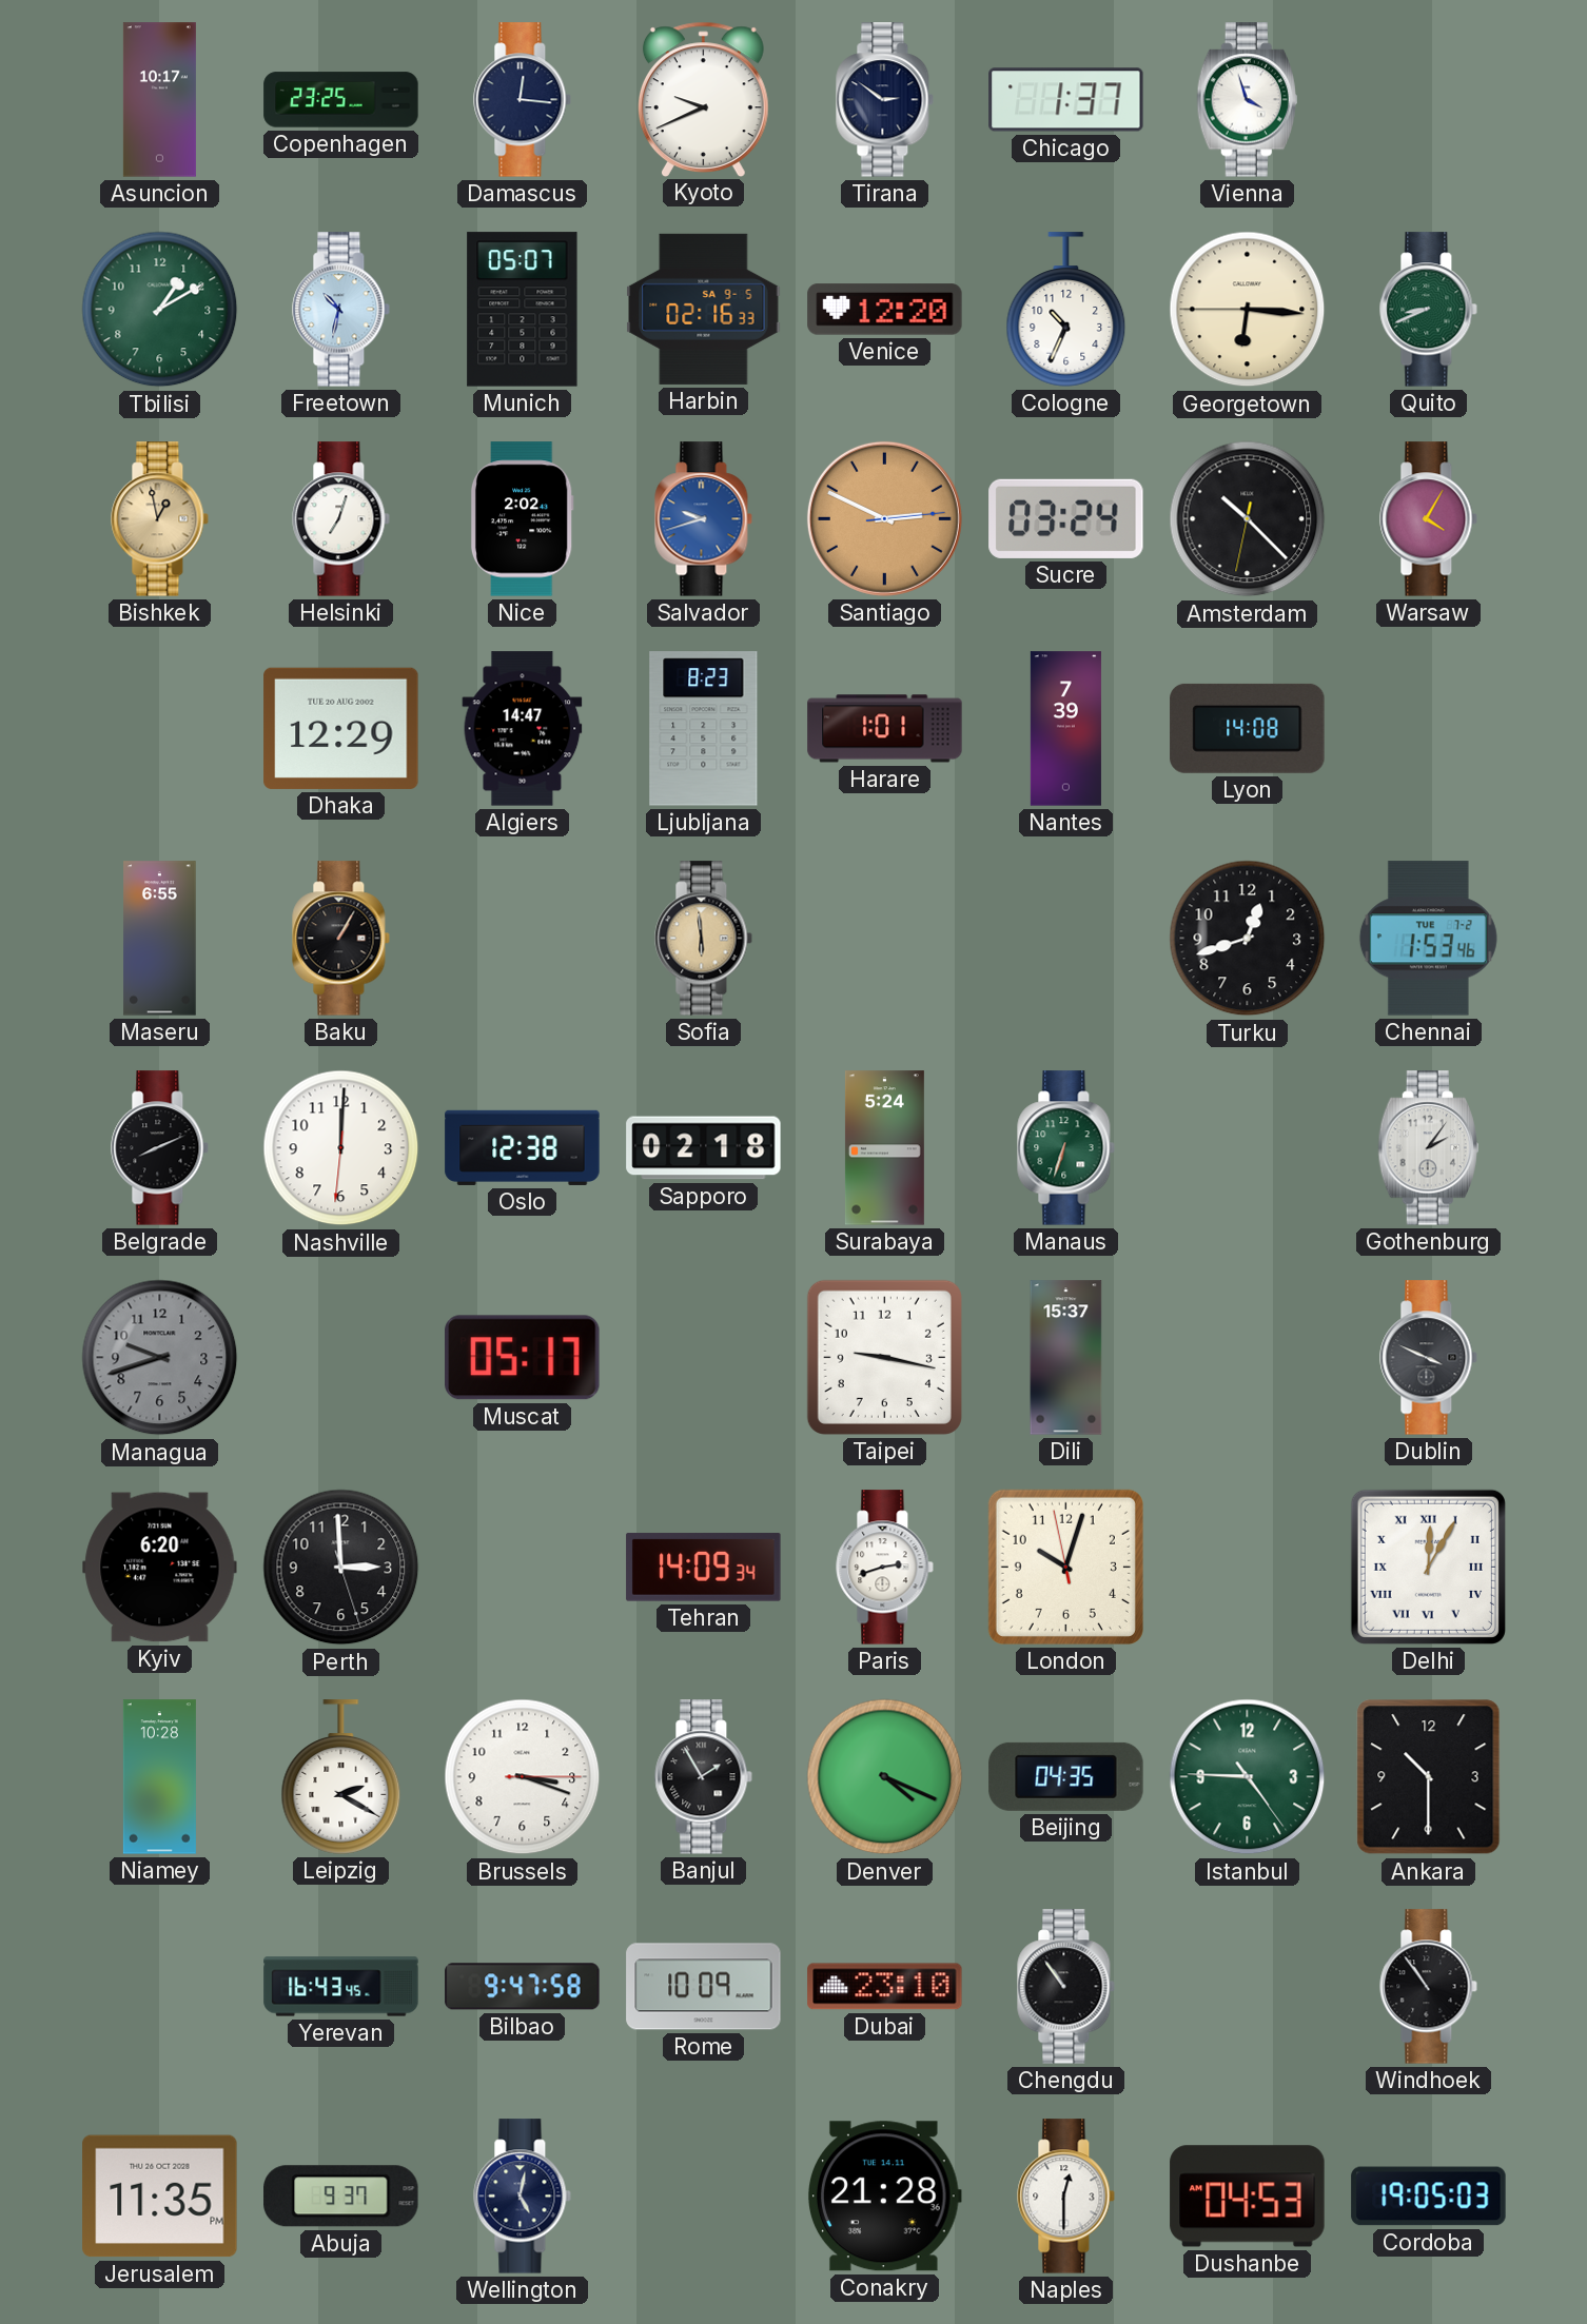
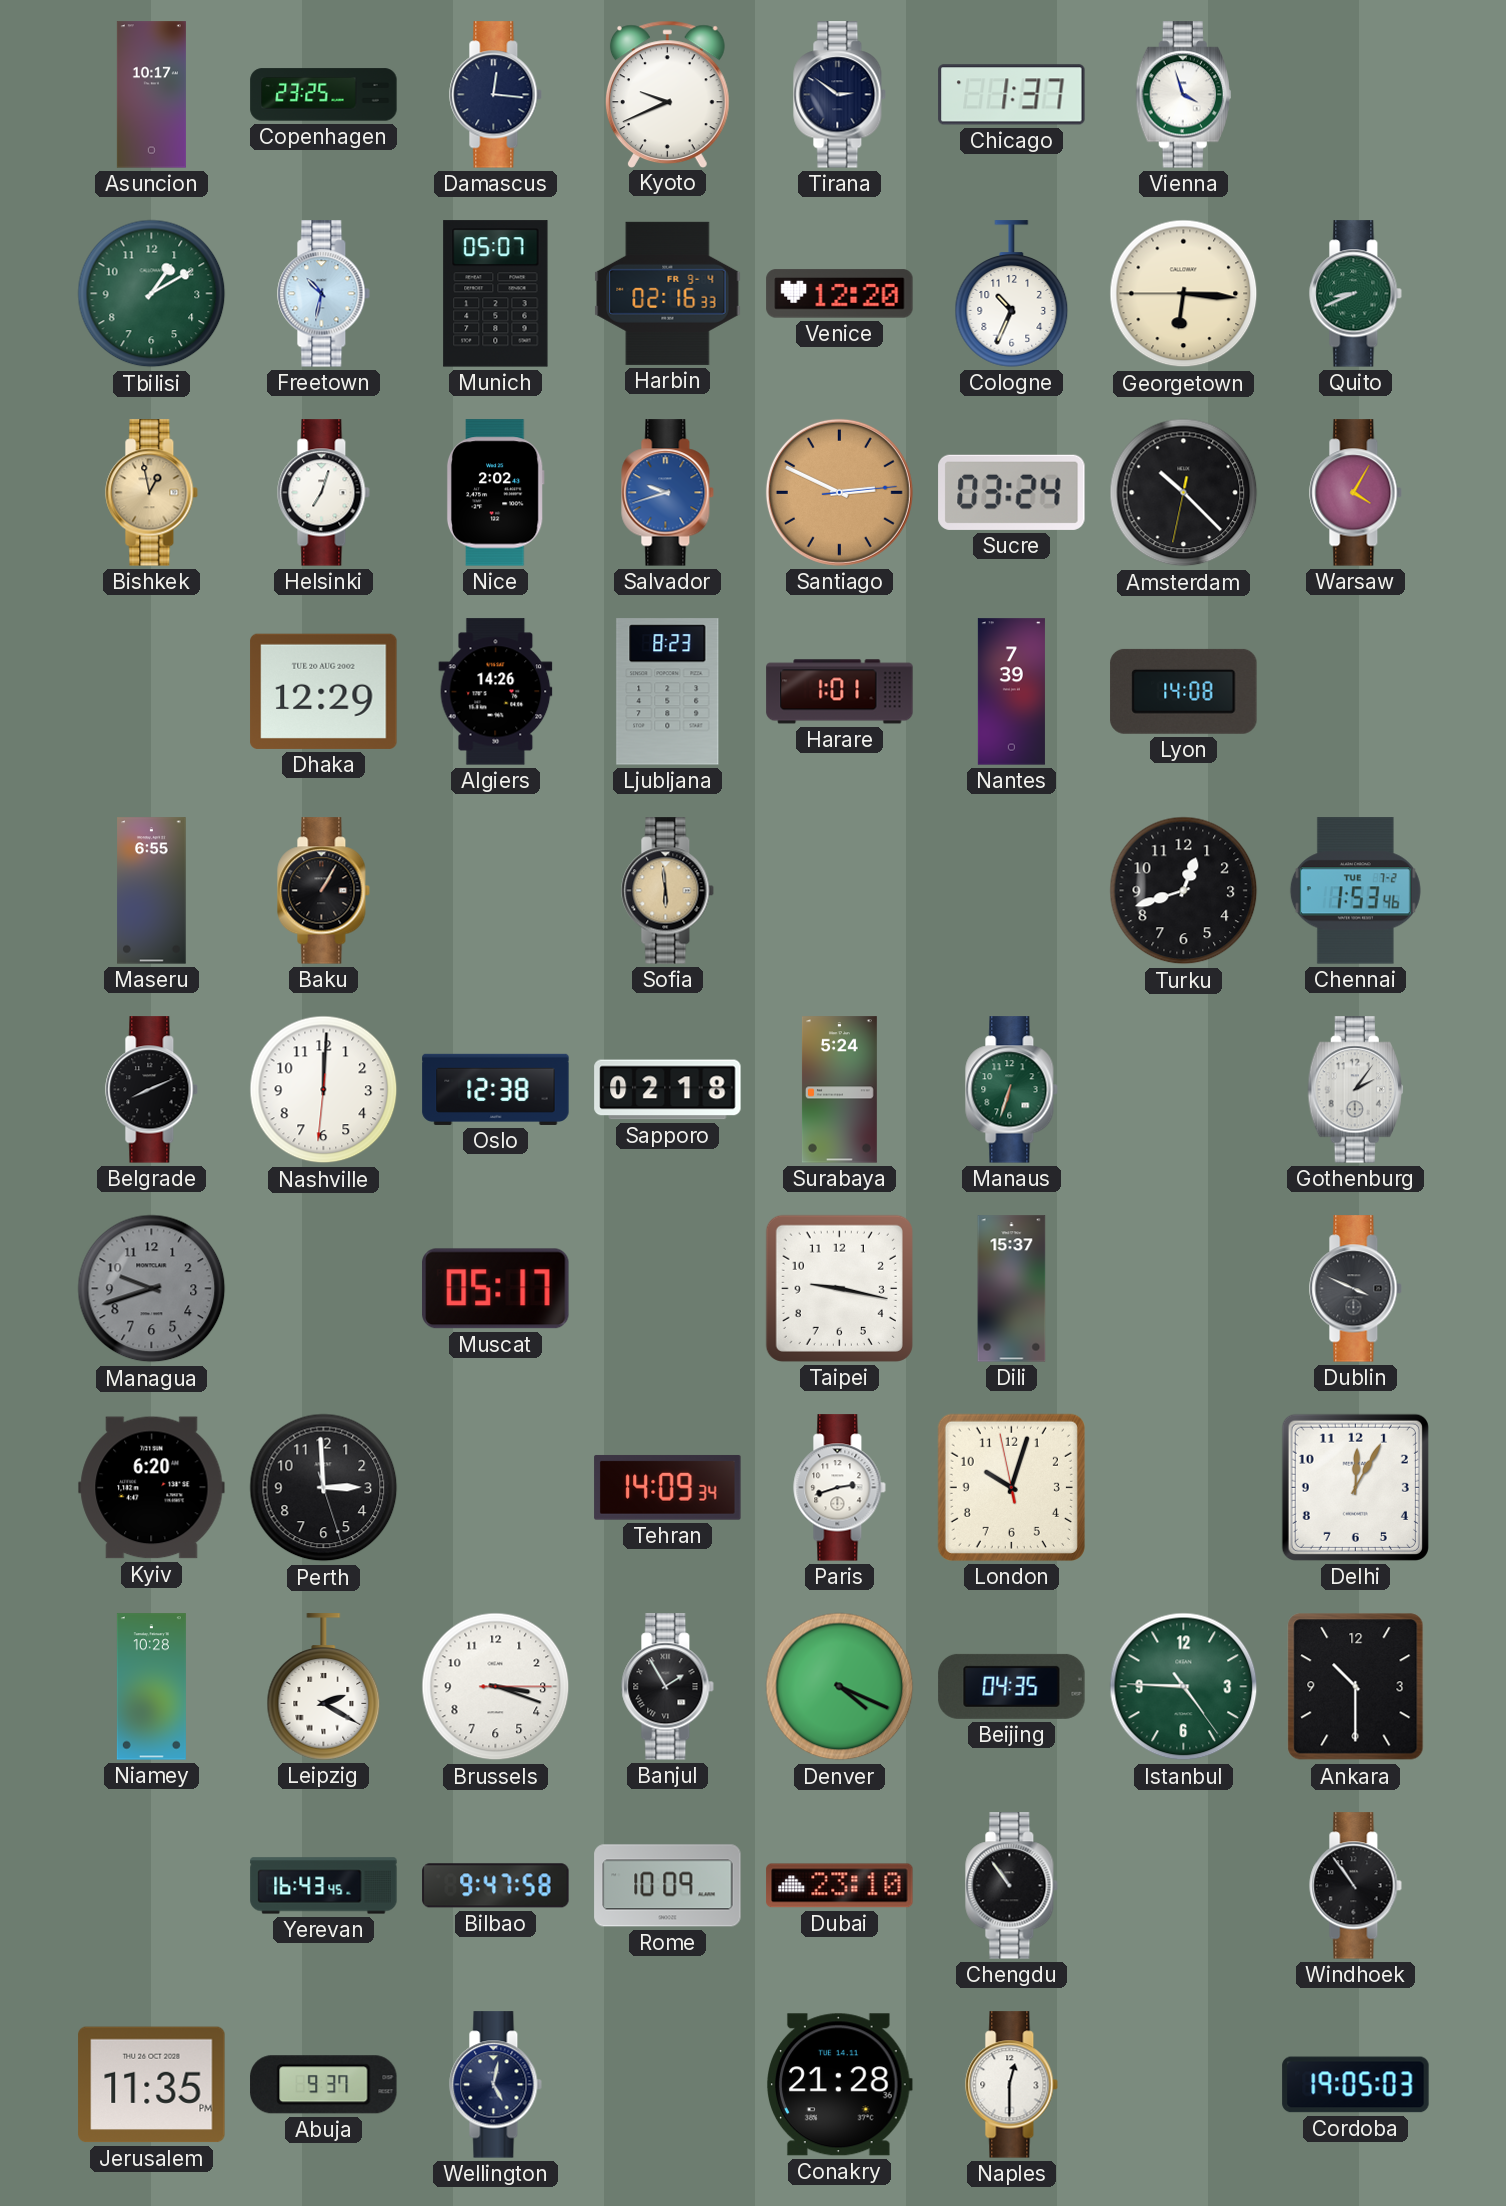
Harbin date: SA 9-5 -> FR 9-4 (668, 293)
Algiers: 14:47 -> 14:26 (496, 692)
Delhi numerals: Roman -> Arabic (1355, 1487)
Dushanbe: 04:53 -> none (1248, 2197)
